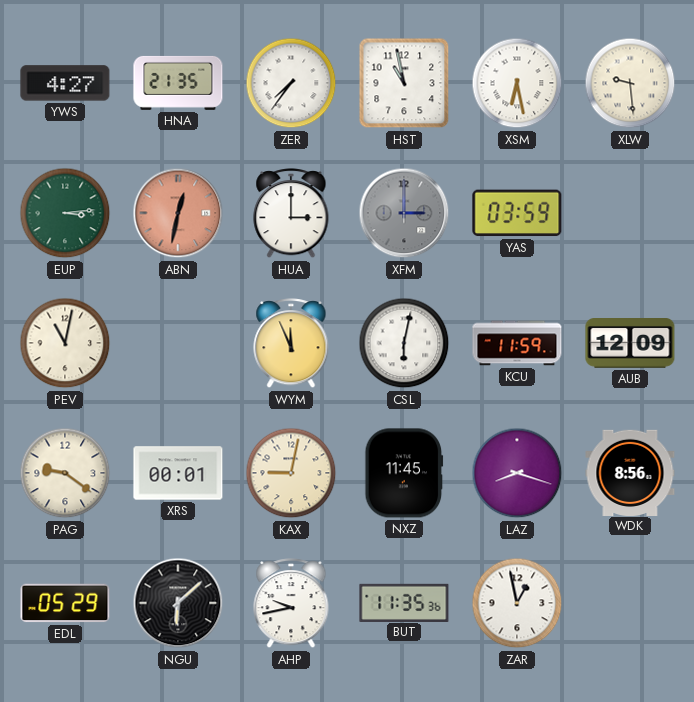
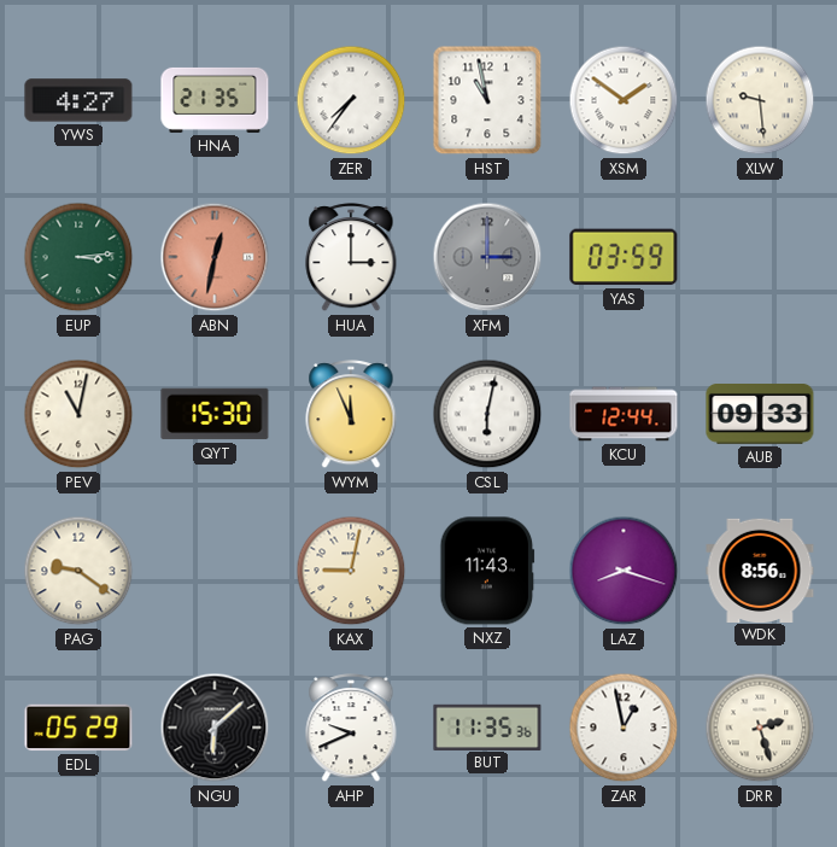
XSM: 6:28 -> 1:51 (624, 100)
QYT: none -> 15:30 (215, 414)
KCU: 11:59 -> 12:44 (624, 414)
AUB: 12:09 -> 09:33 (760, 415)
XRS: 00:01 -> none (178, 473)
NXZ: 11:45 -> 11:43 (487, 571)
AHP: 9:43 -> 9:41 (351, 729)
DRR: none -> 2:27 (760, 728)
